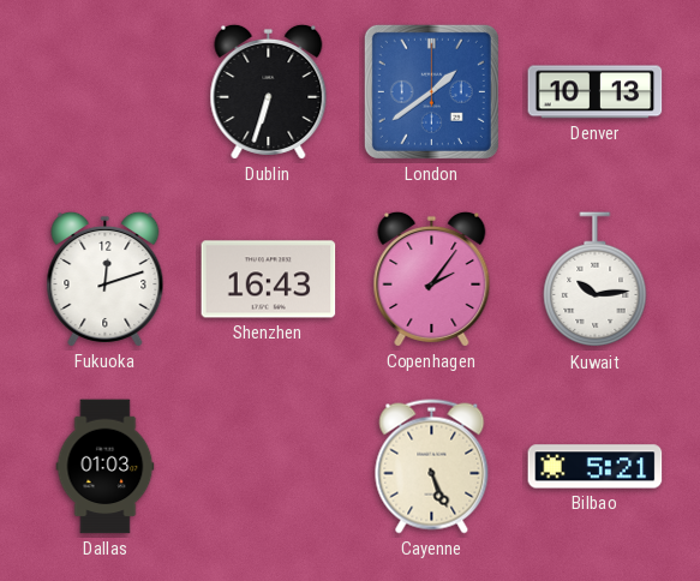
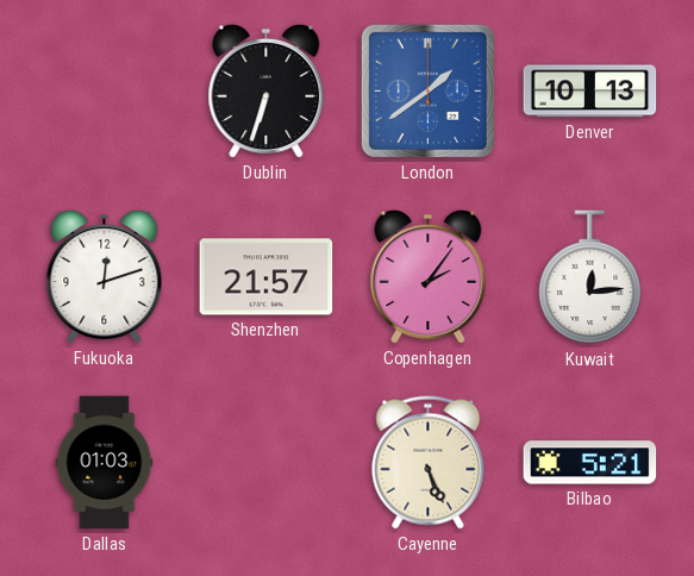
Shenzhen: 16:43 -> 21:57 (267, 277)
Kuwait: 10:14 -> 12:14 (590, 277)
